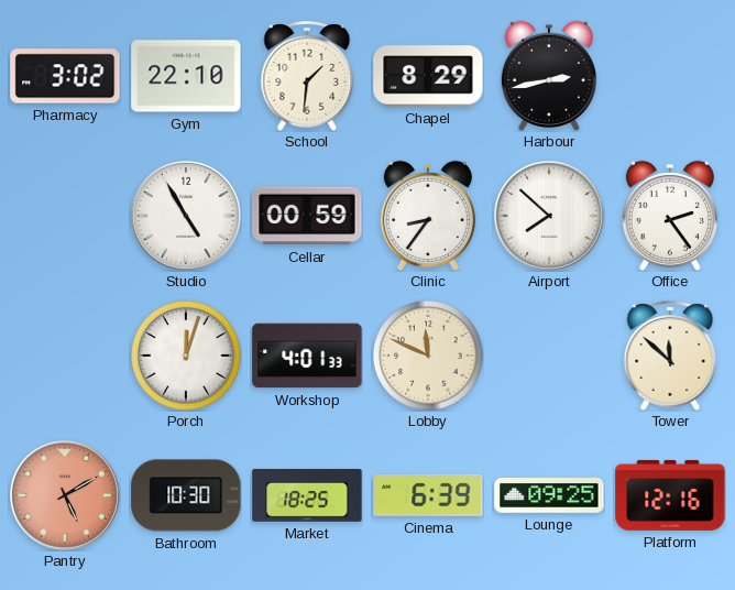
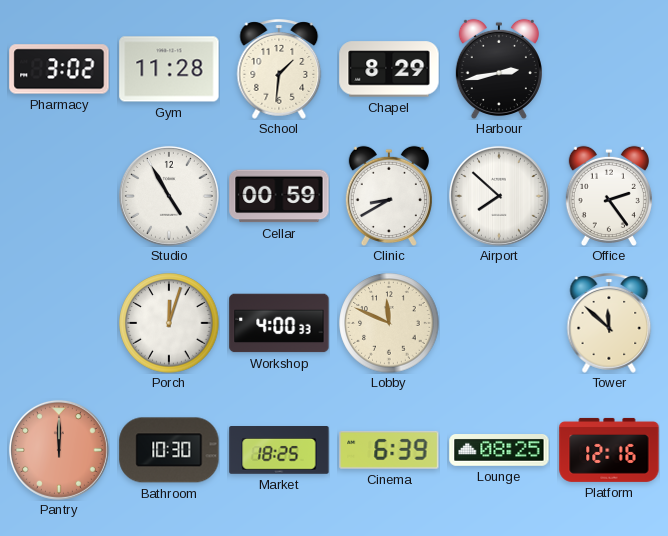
Gym: 22:10 -> 11:28 (169, 69)
Clinic: 8:36 -> 8:40 (389, 196)
Workshop: 4:01 -> 4:00 (279, 323)
Pantry: 5:10 -> 12:00 (59, 450)
Lounge: 09:25 -> 08:25 (499, 451)
